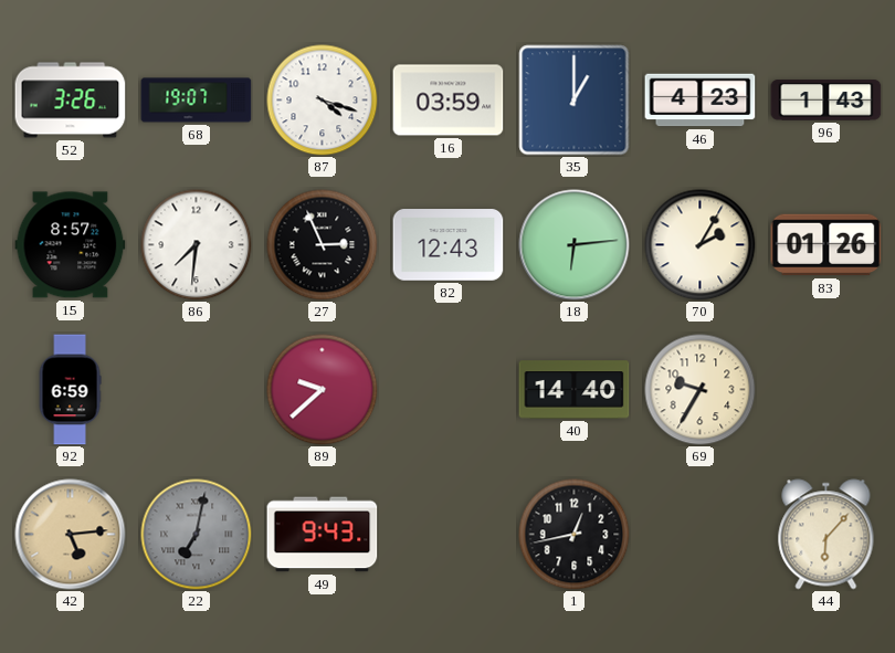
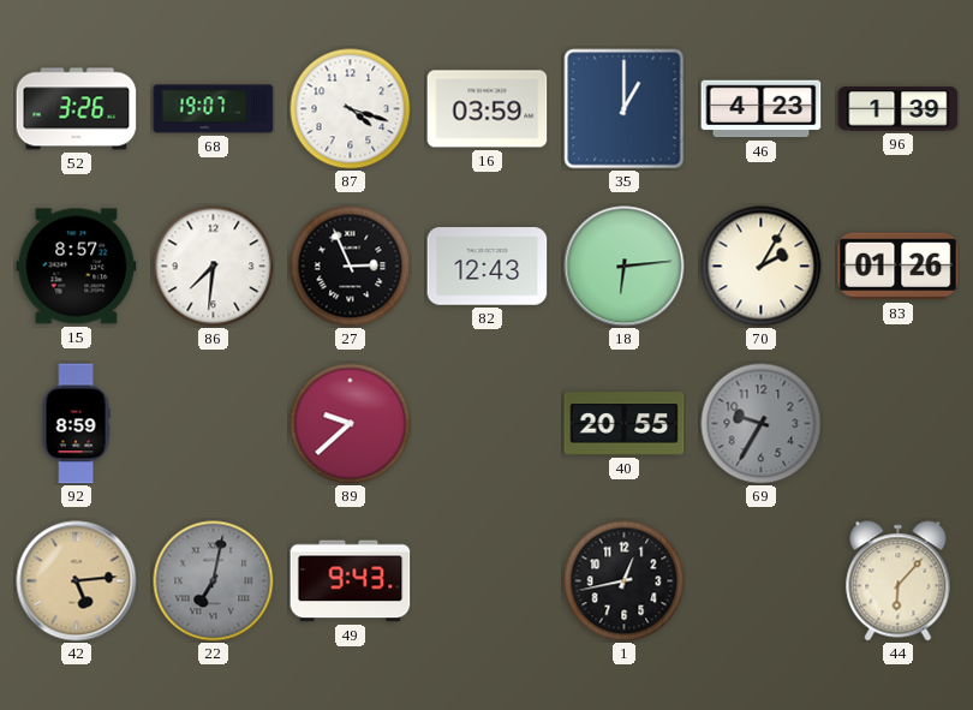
96: 1:43 -> 1:39 (899, 109)
92: 6:59 -> 8:59 (76, 424)
40: 14:40 -> 20:55 (625, 424)
69 dial: cream -> grey (762, 424)
